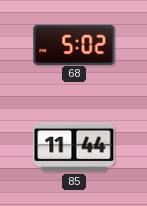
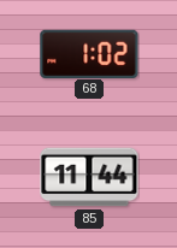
68: 5:02 -> 1:02 (89, 53)
